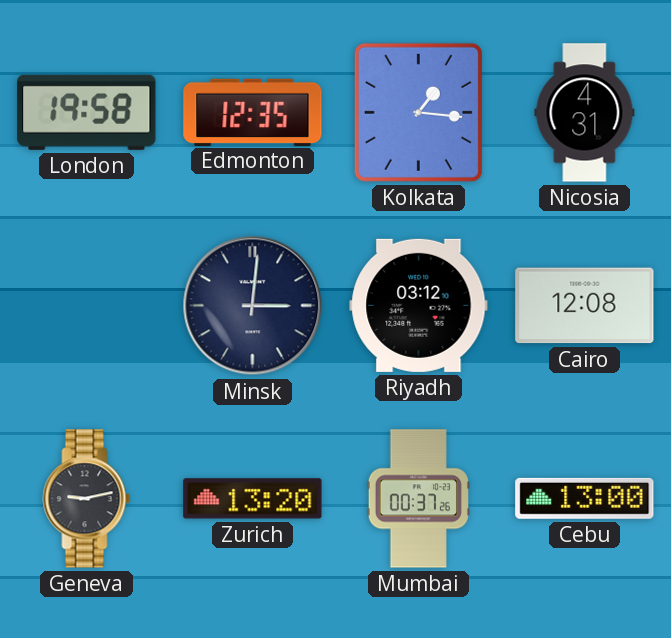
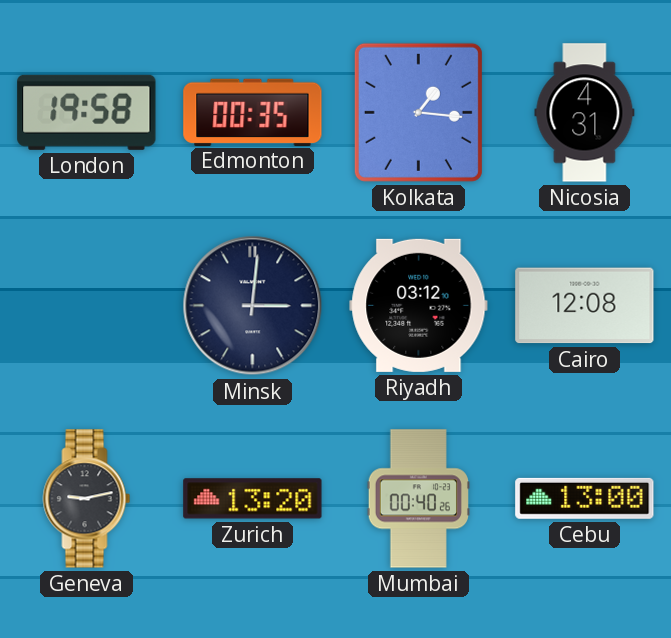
Edmonton: 12:35 -> 00:35 (253, 112)
Mumbai: 00:37 -> 00:40 (418, 499)
